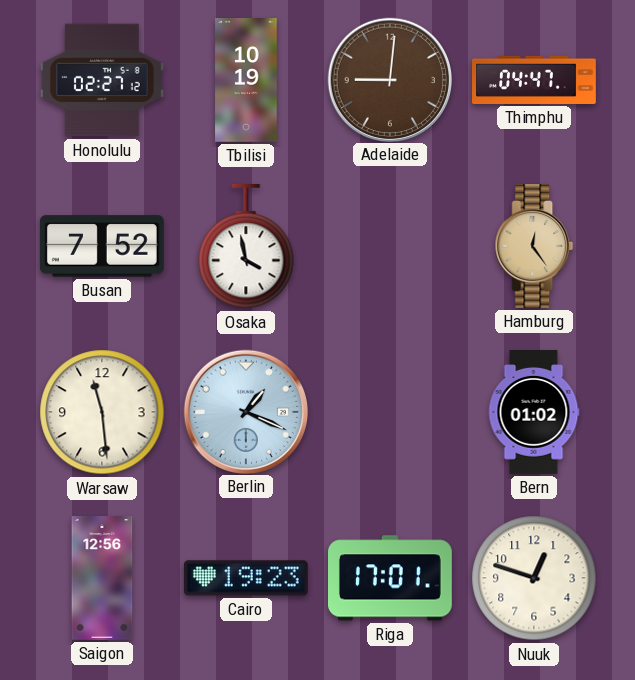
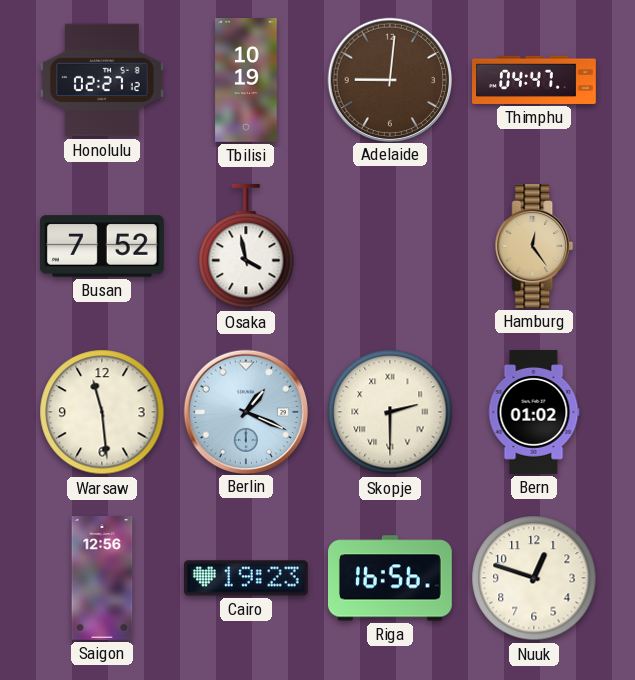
Skopje: none -> 2:30 (390, 412)
Riga: 17:01 -> 16:56 (391, 578)
